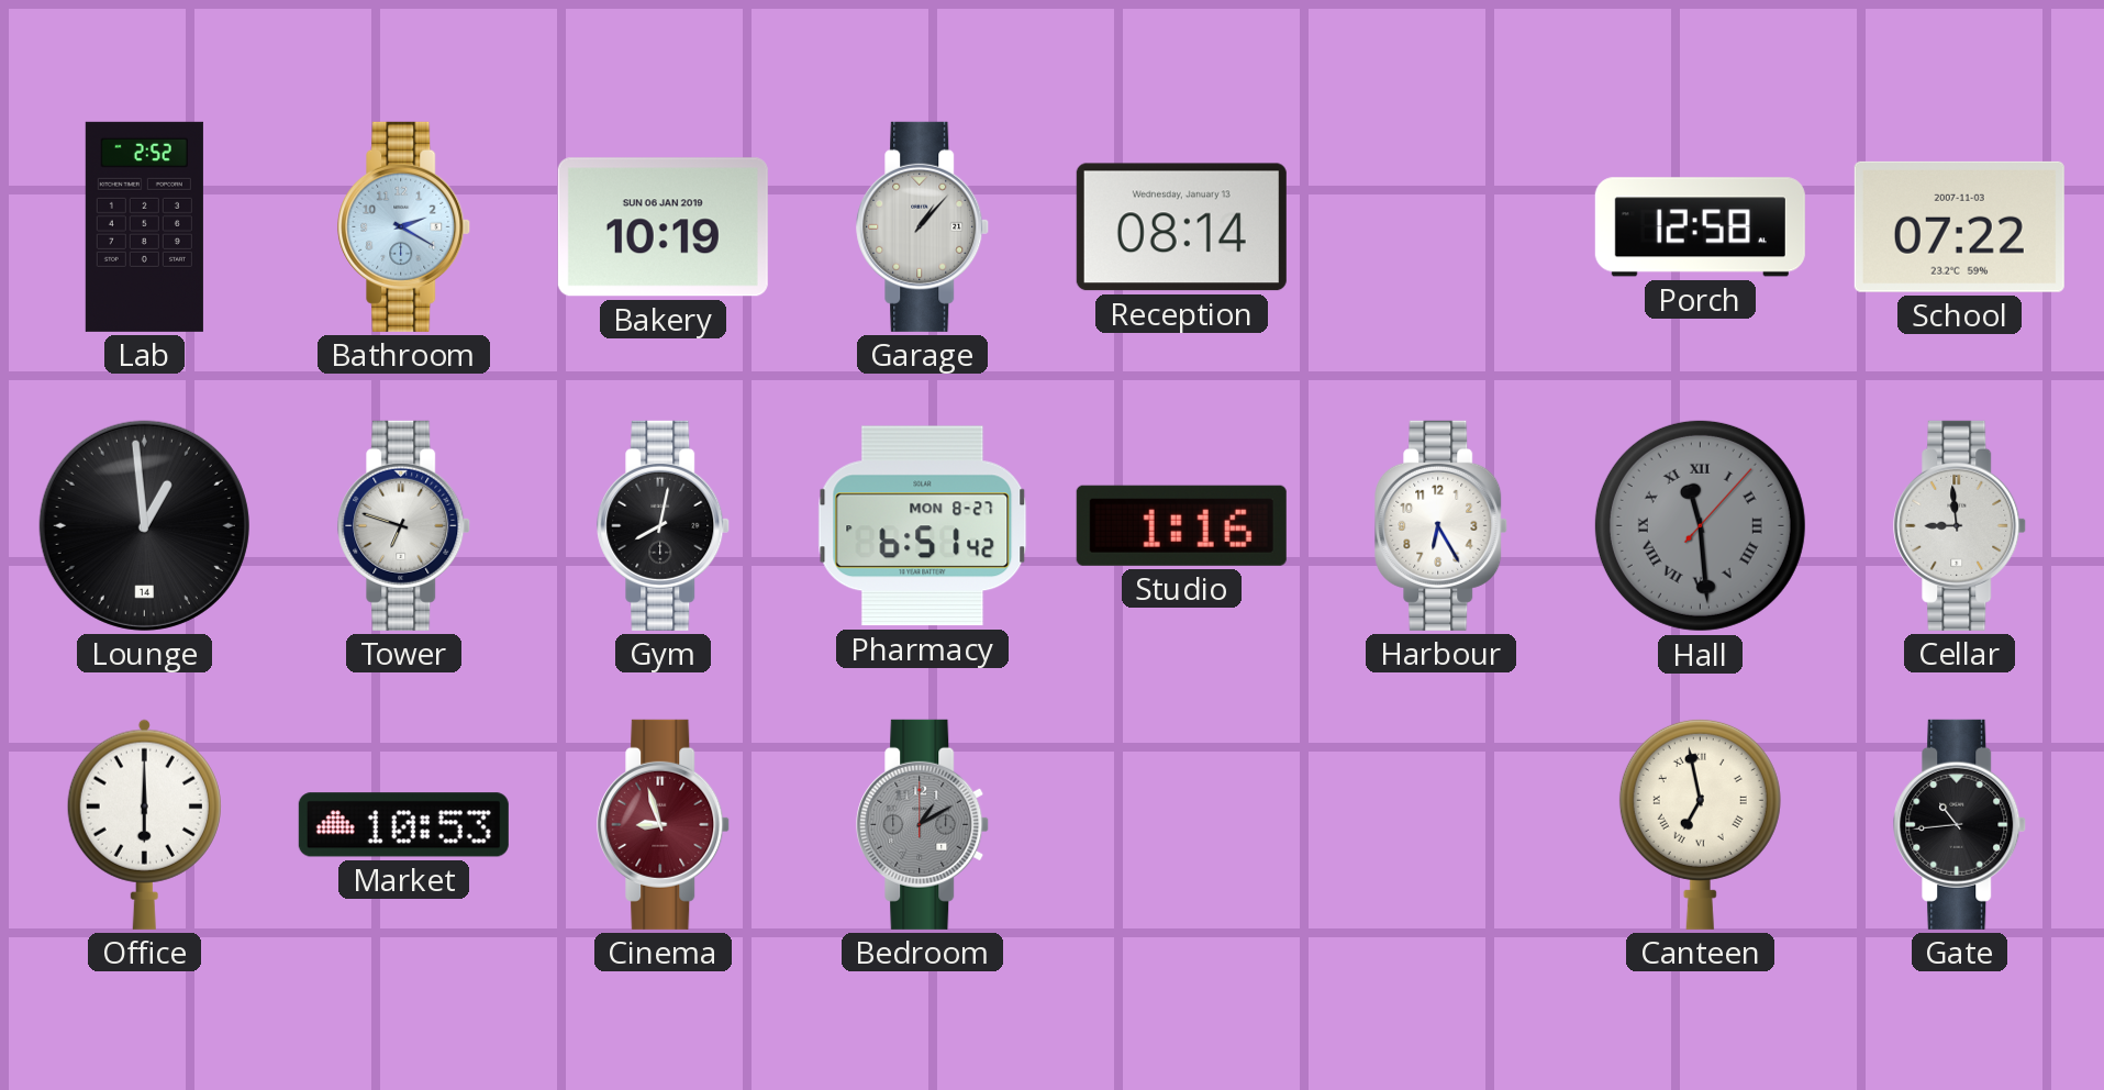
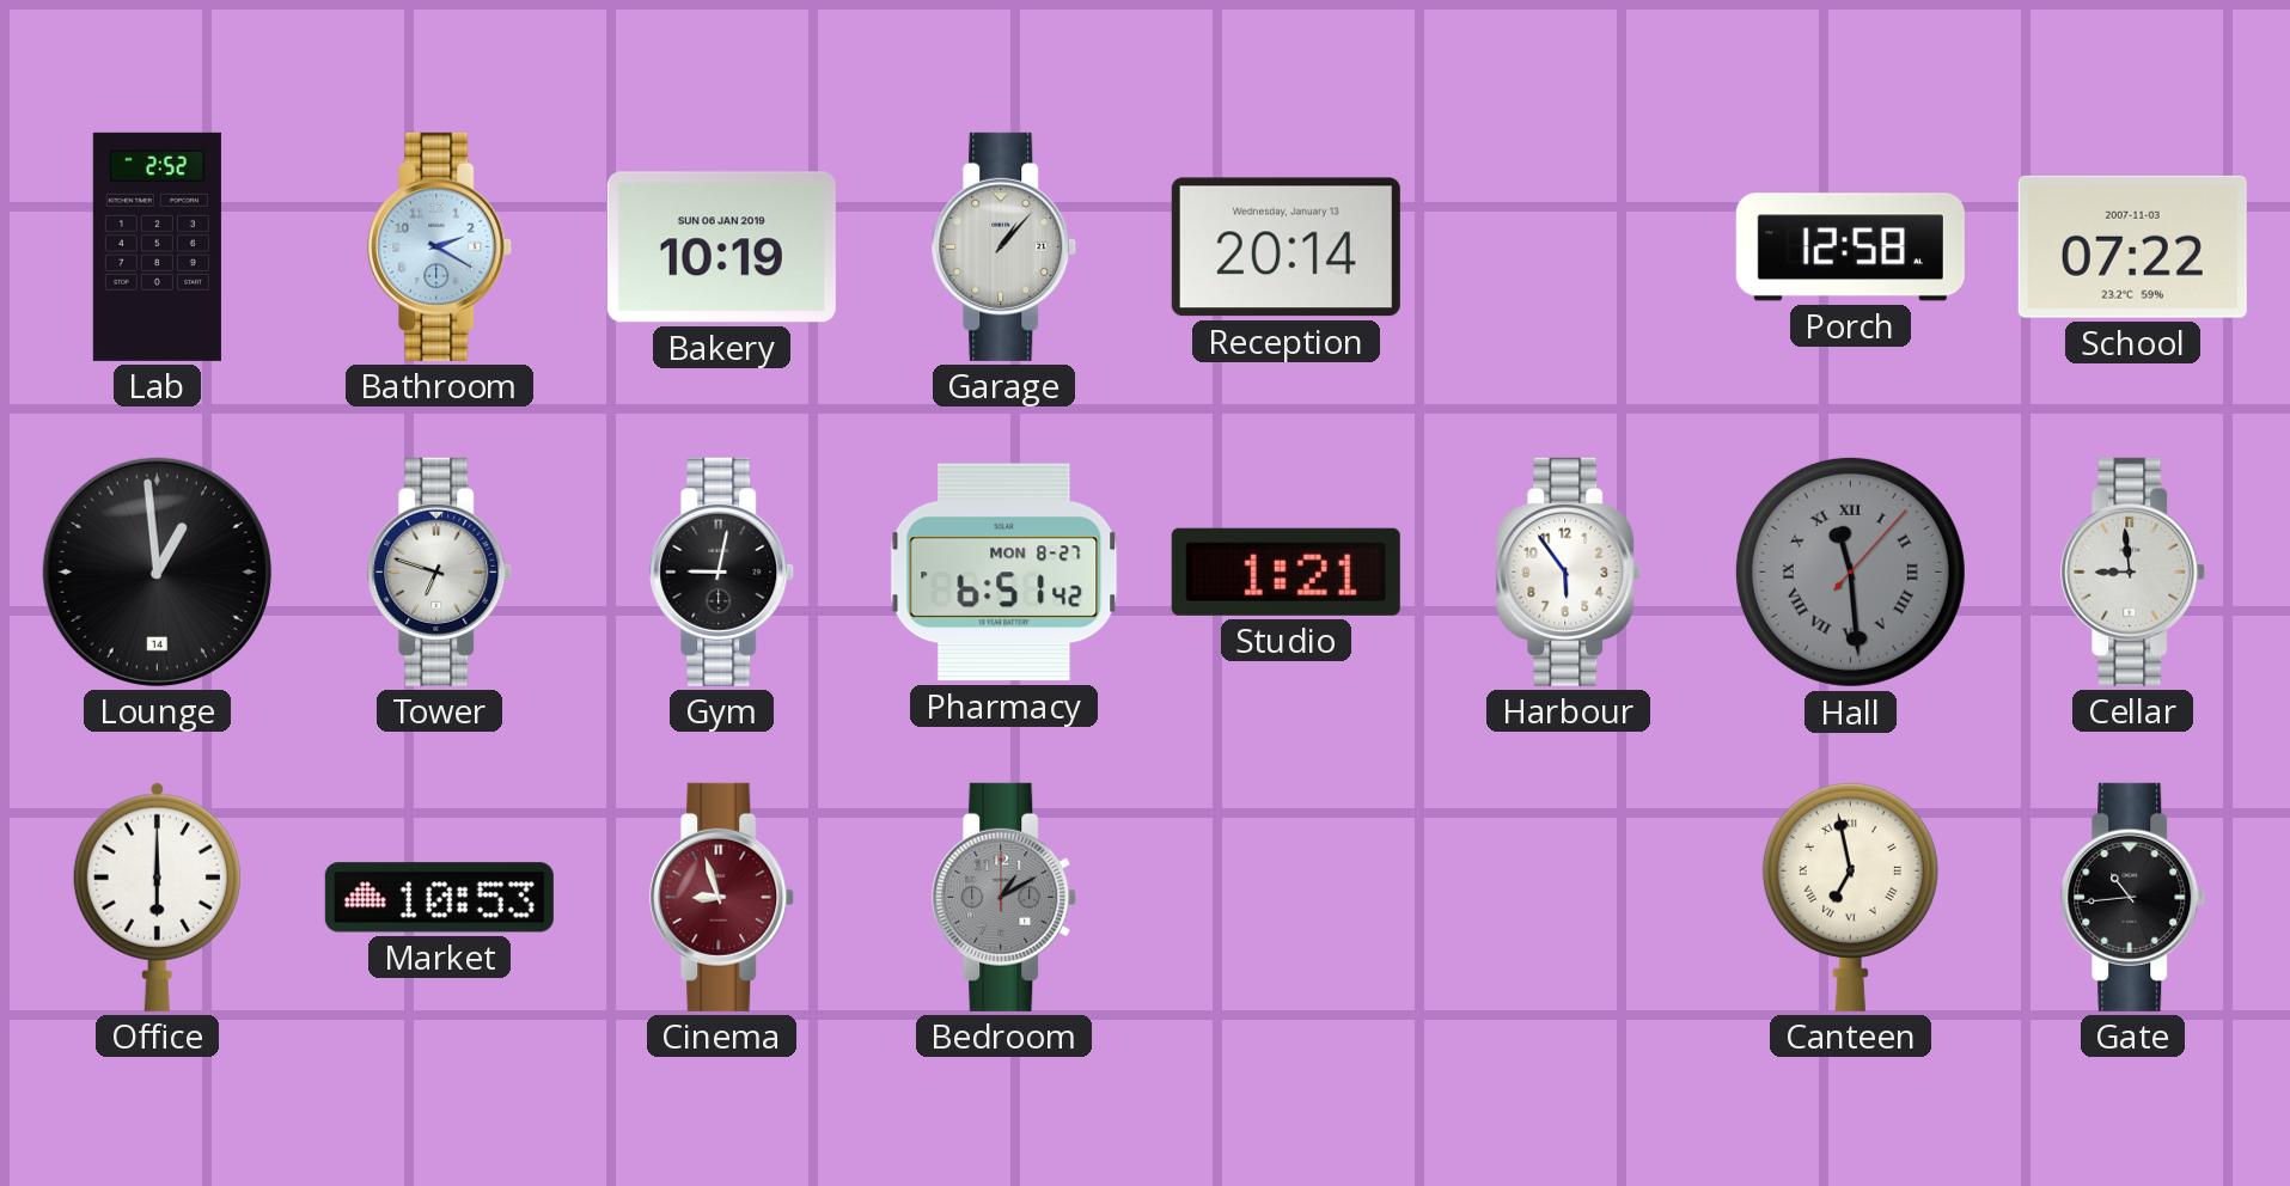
Reception: 08:14 -> 20:14 (1286, 247)
Gym: 8:02 -> 9:02 (722, 571)
Studio: 1:16 -> 1:21 (1286, 571)
Harbour: 6:25 -> 5:54 (1569, 571)
